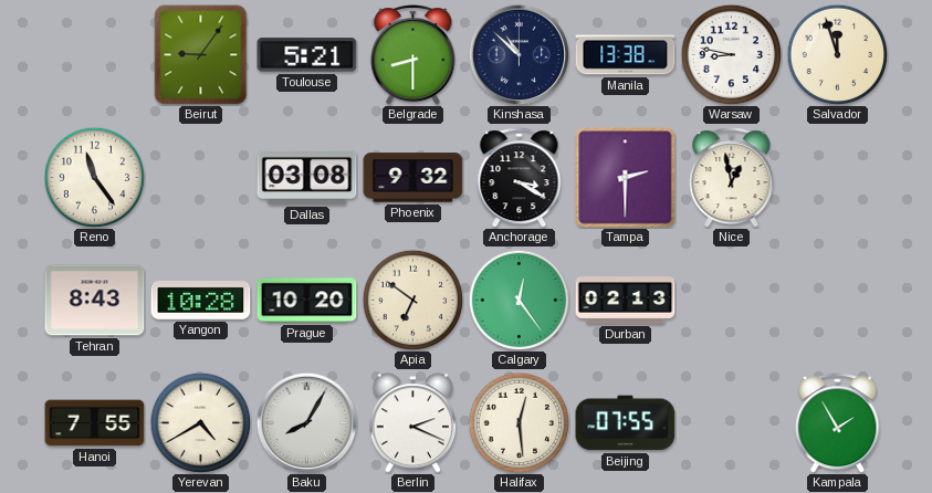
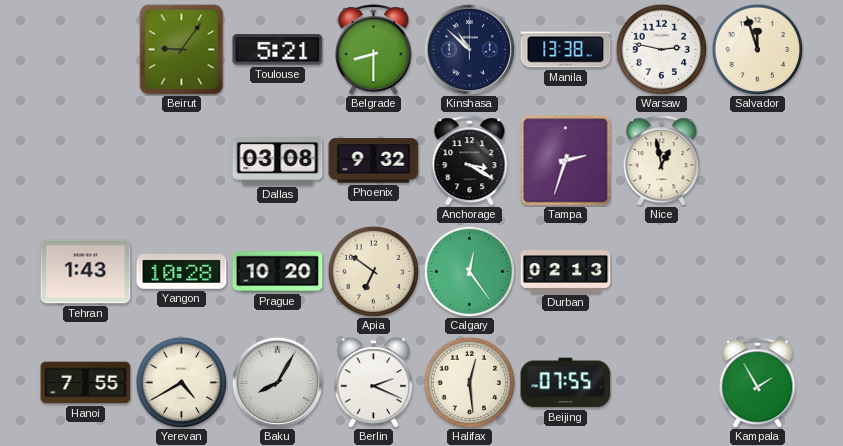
Warsaw: 8:47 -> 2:47 (661, 49)
Reno: 11:24 -> none (94, 177)
Tampa: 2:30 -> 2:33 (566, 161)
Tehran: 8:43 -> 1:43 (86, 272)
